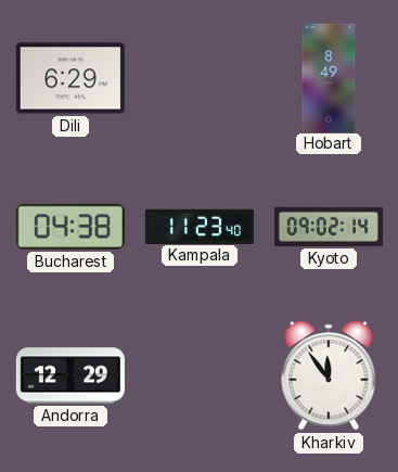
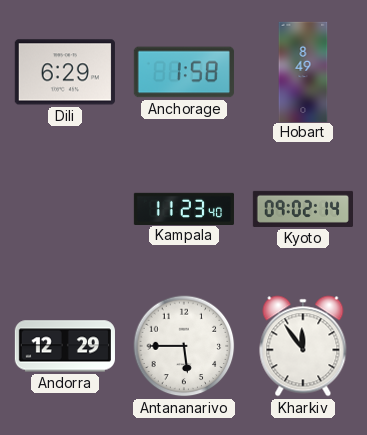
Anchorage: none -> 1:58 (184, 72)
Bucharest: 04:38 -> none (70, 227)
Antananarivo: none -> 5:45 (184, 346)
